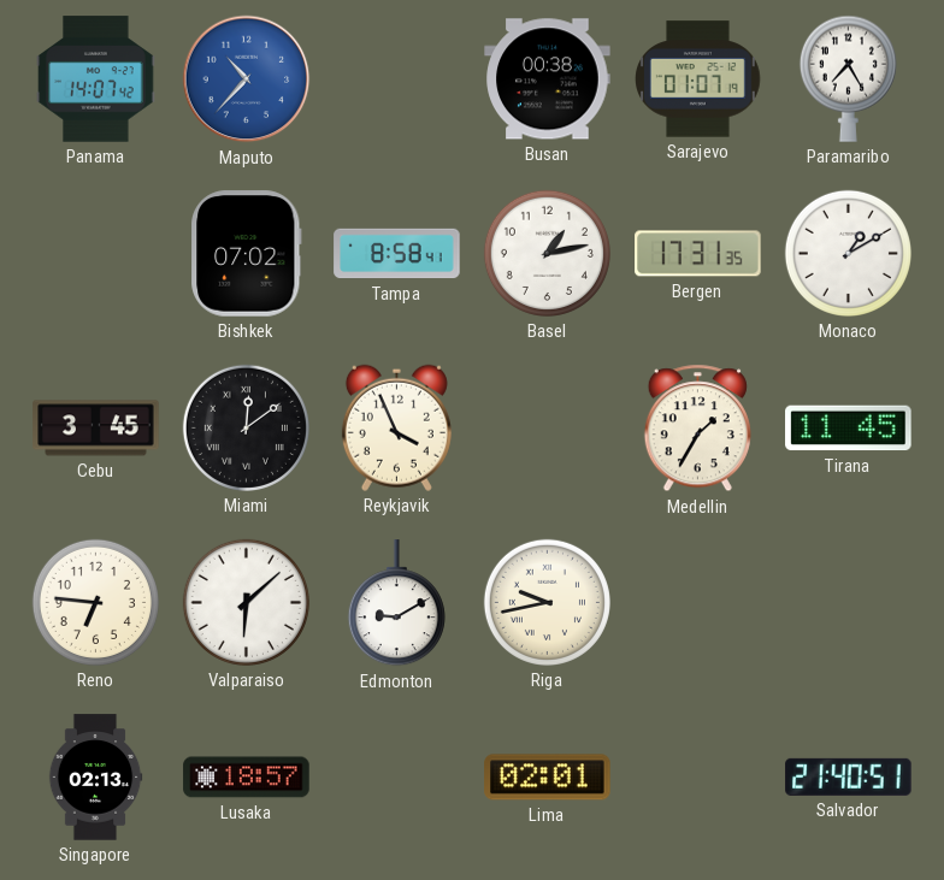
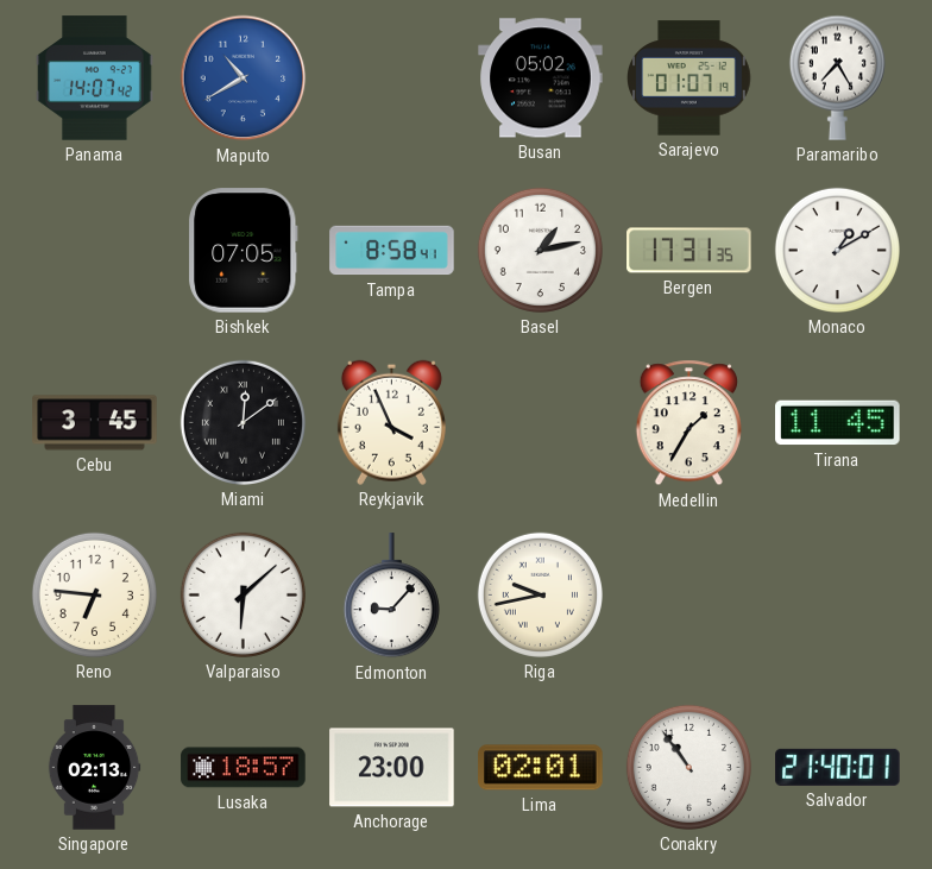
Maputo: 10:37 -> 10:40 (244, 78)
Busan: 00:38 -> 05:02 (541, 78)
Bishkek: 07:02 -> 07:05 (244, 251)
Edmonton: 9:10 -> 9:07 (391, 596)
Anchorage: none -> 23:00 (392, 768)
Conakry: none -> 10:54 (688, 767)
Salvador: 21:40:51 -> 21:40:01 (838, 767)
